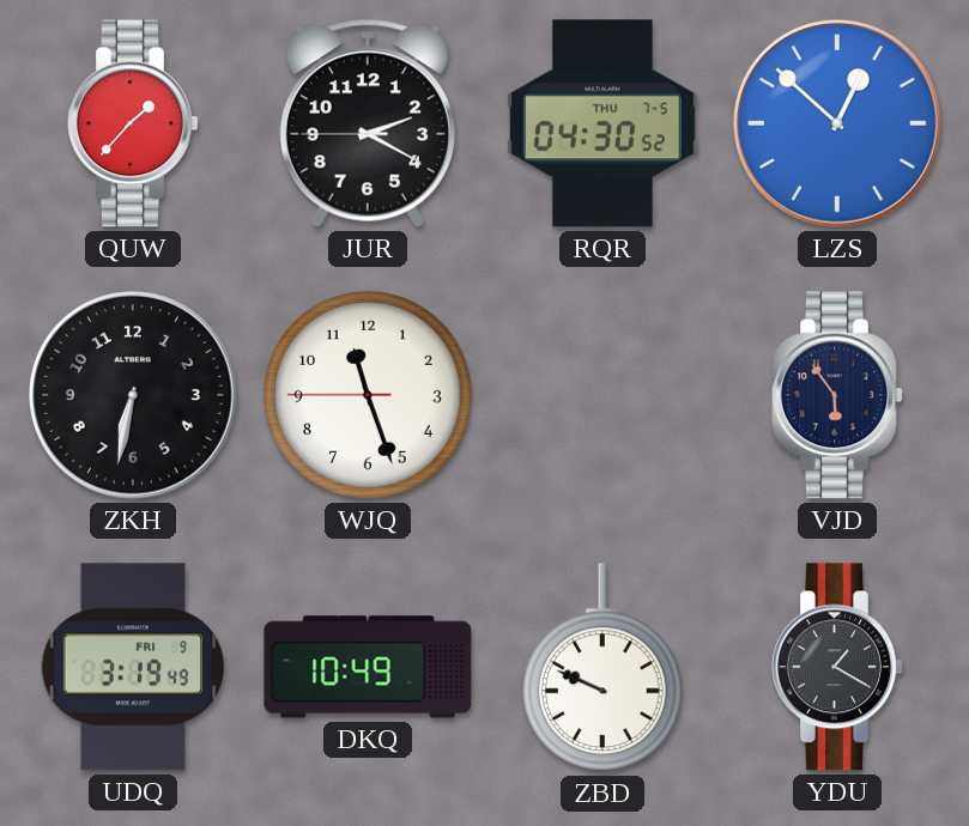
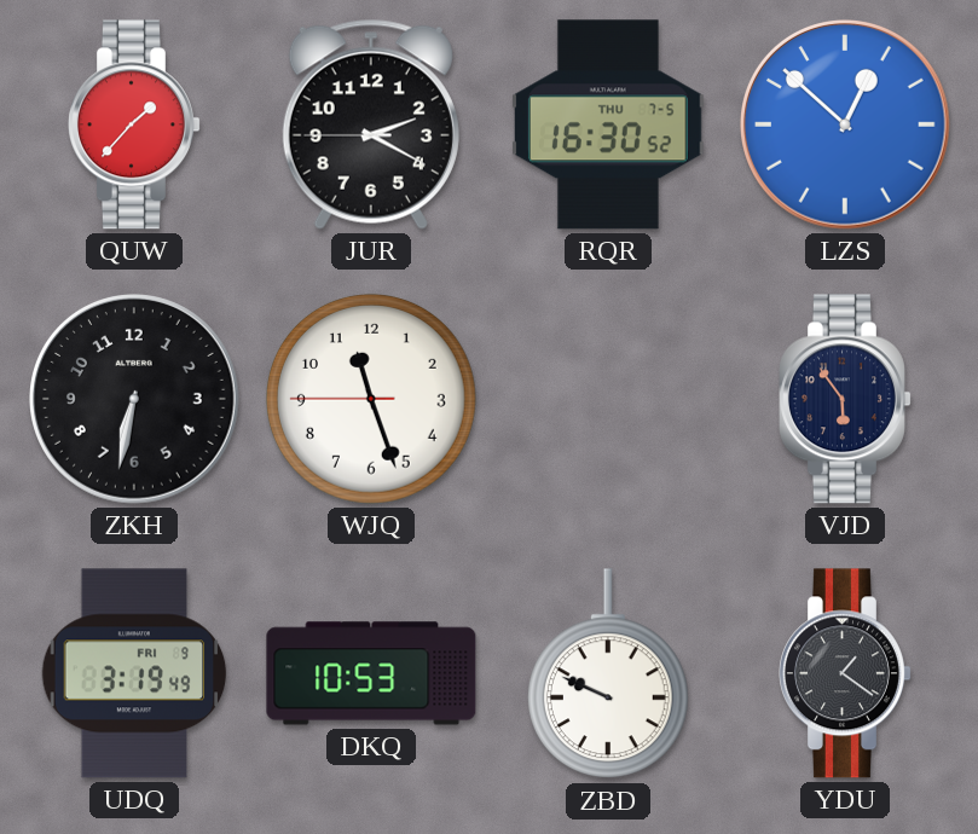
RQR: 04:30 -> 16:30 (609, 124)
DKQ: 10:49 -> 10:53 (371, 673)
YDU: 1:20 -> 1:21 (846, 673)
